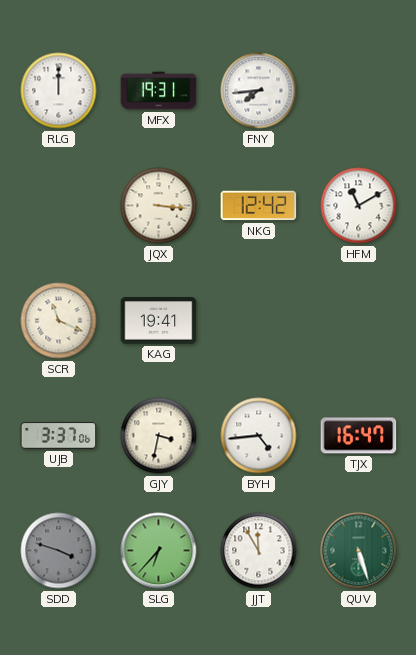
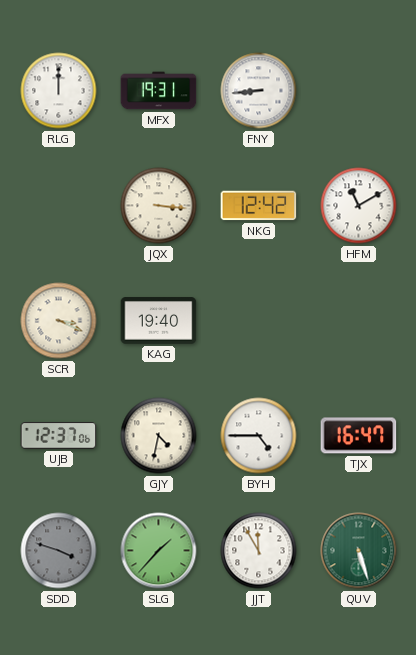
FNY: 7:44 -> 8:44 (259, 91)
SCR: 11:19 -> 3:19 (59, 321)
KAG: 19:41 -> 19:40 (159, 321)
UJB: 3:37 -> 12:37 (59, 436)
GJY: 3:32 -> 4:32 (159, 436)
BYH: 4:44 -> 4:45 (259, 436)
SLG: 6:37 -> 1:37 (159, 551)
